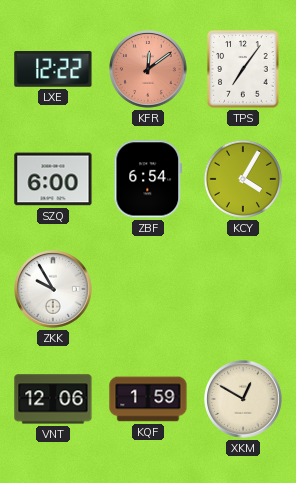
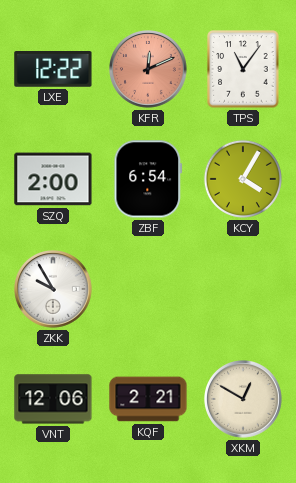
KFR: 12:09 -> 12:11 (149, 70)
TPS: 7:06 -> 11:06 (243, 69)
SZQ: 6:00 -> 2:00 (53, 179)
KQF: 1:59 -> 2:21 (148, 399)
